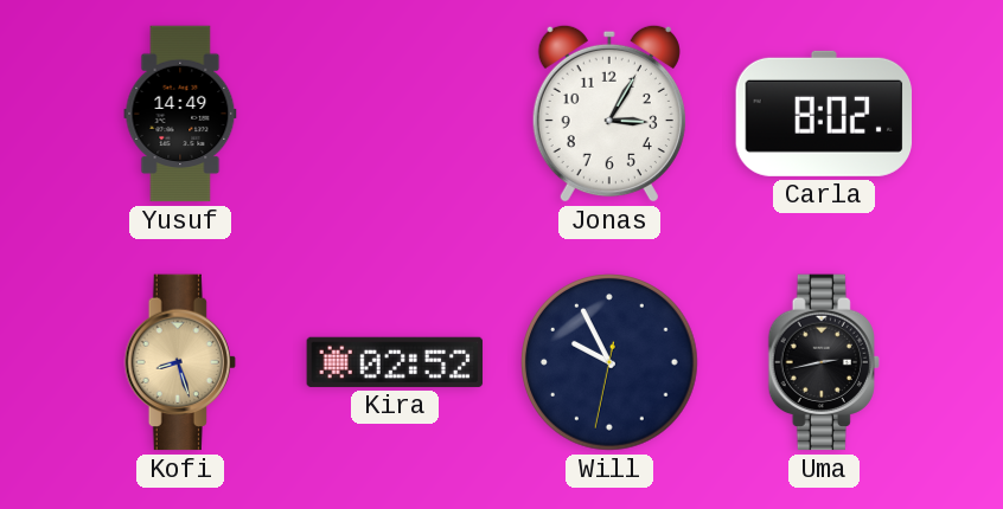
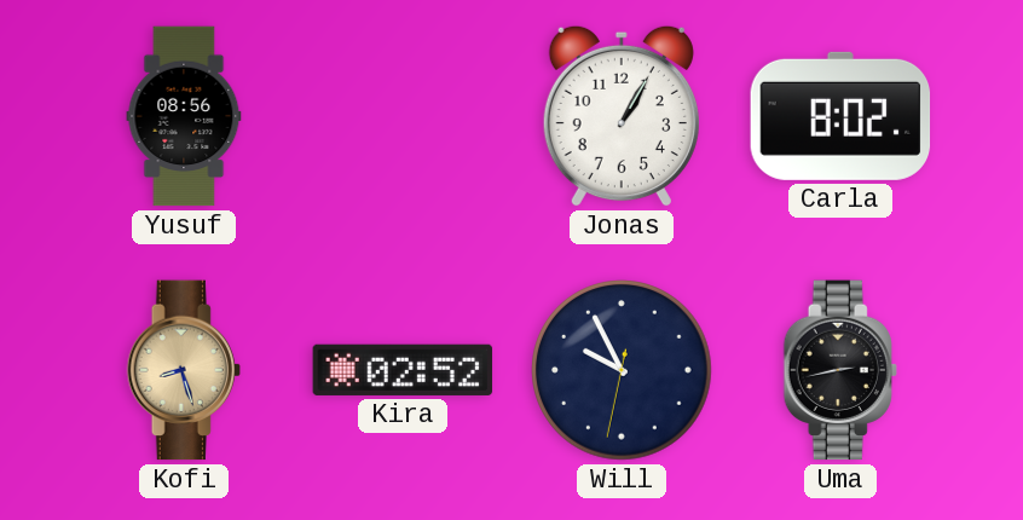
Yusuf: 14:49 -> 08:56 (184, 116)
Jonas: 3:05 -> 1:05 (622, 116)
